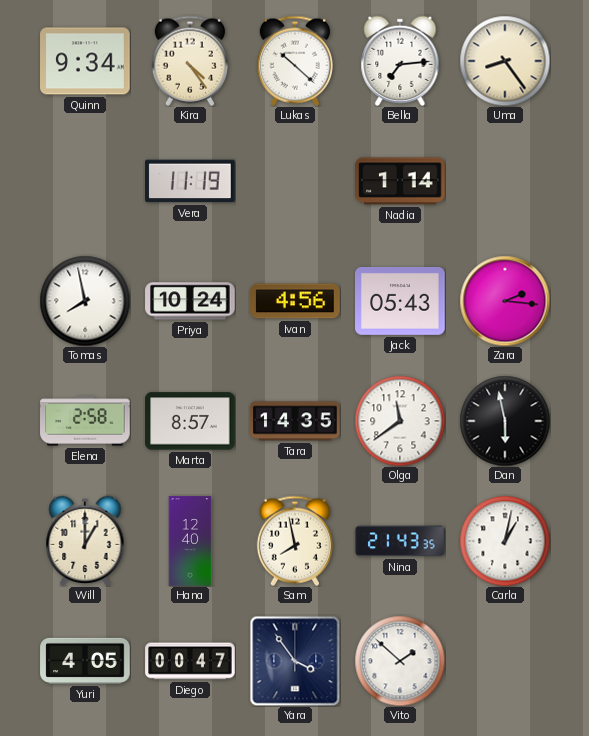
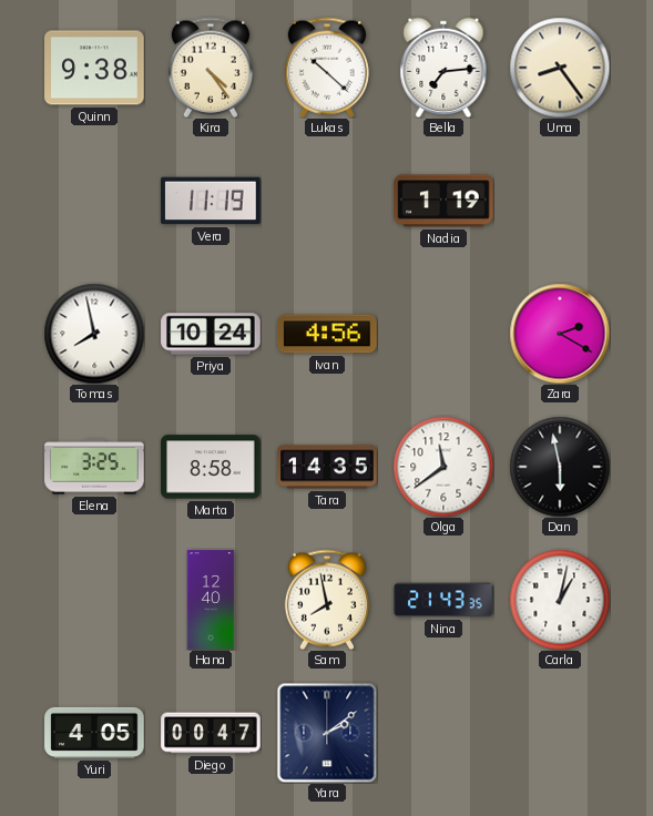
Quinn: 9:34 -> 9:38 (94, 68)
Nadia: 1:14 -> 1:19 (443, 201)
Jack: 05:43 -> none (400, 301)
Zara: 2:16 -> 2:20 (560, 334)
Elena: 2:58 -> 3:25 (94, 467)
Marta: 8:57 -> 8:58 (211, 467)
Will: 1:00 -> none (85, 541)
Yara: 3:54 -> 2:09 (327, 733)
Vito: 1:52 -> none (400, 661)
